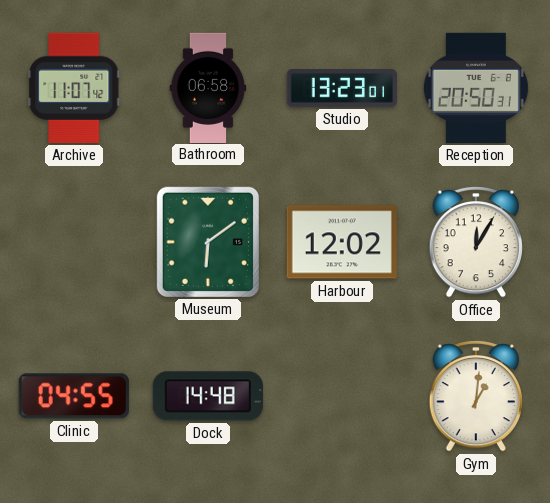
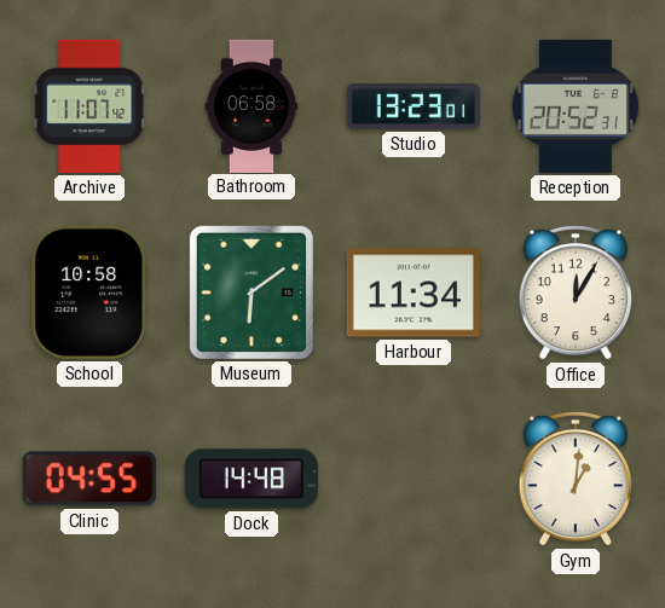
Reception: 20:50 -> 20:52 (576, 106)
School: none -> 10:58 (89, 293)
Harbour: 12:02 -> 11:34 (414, 293)
